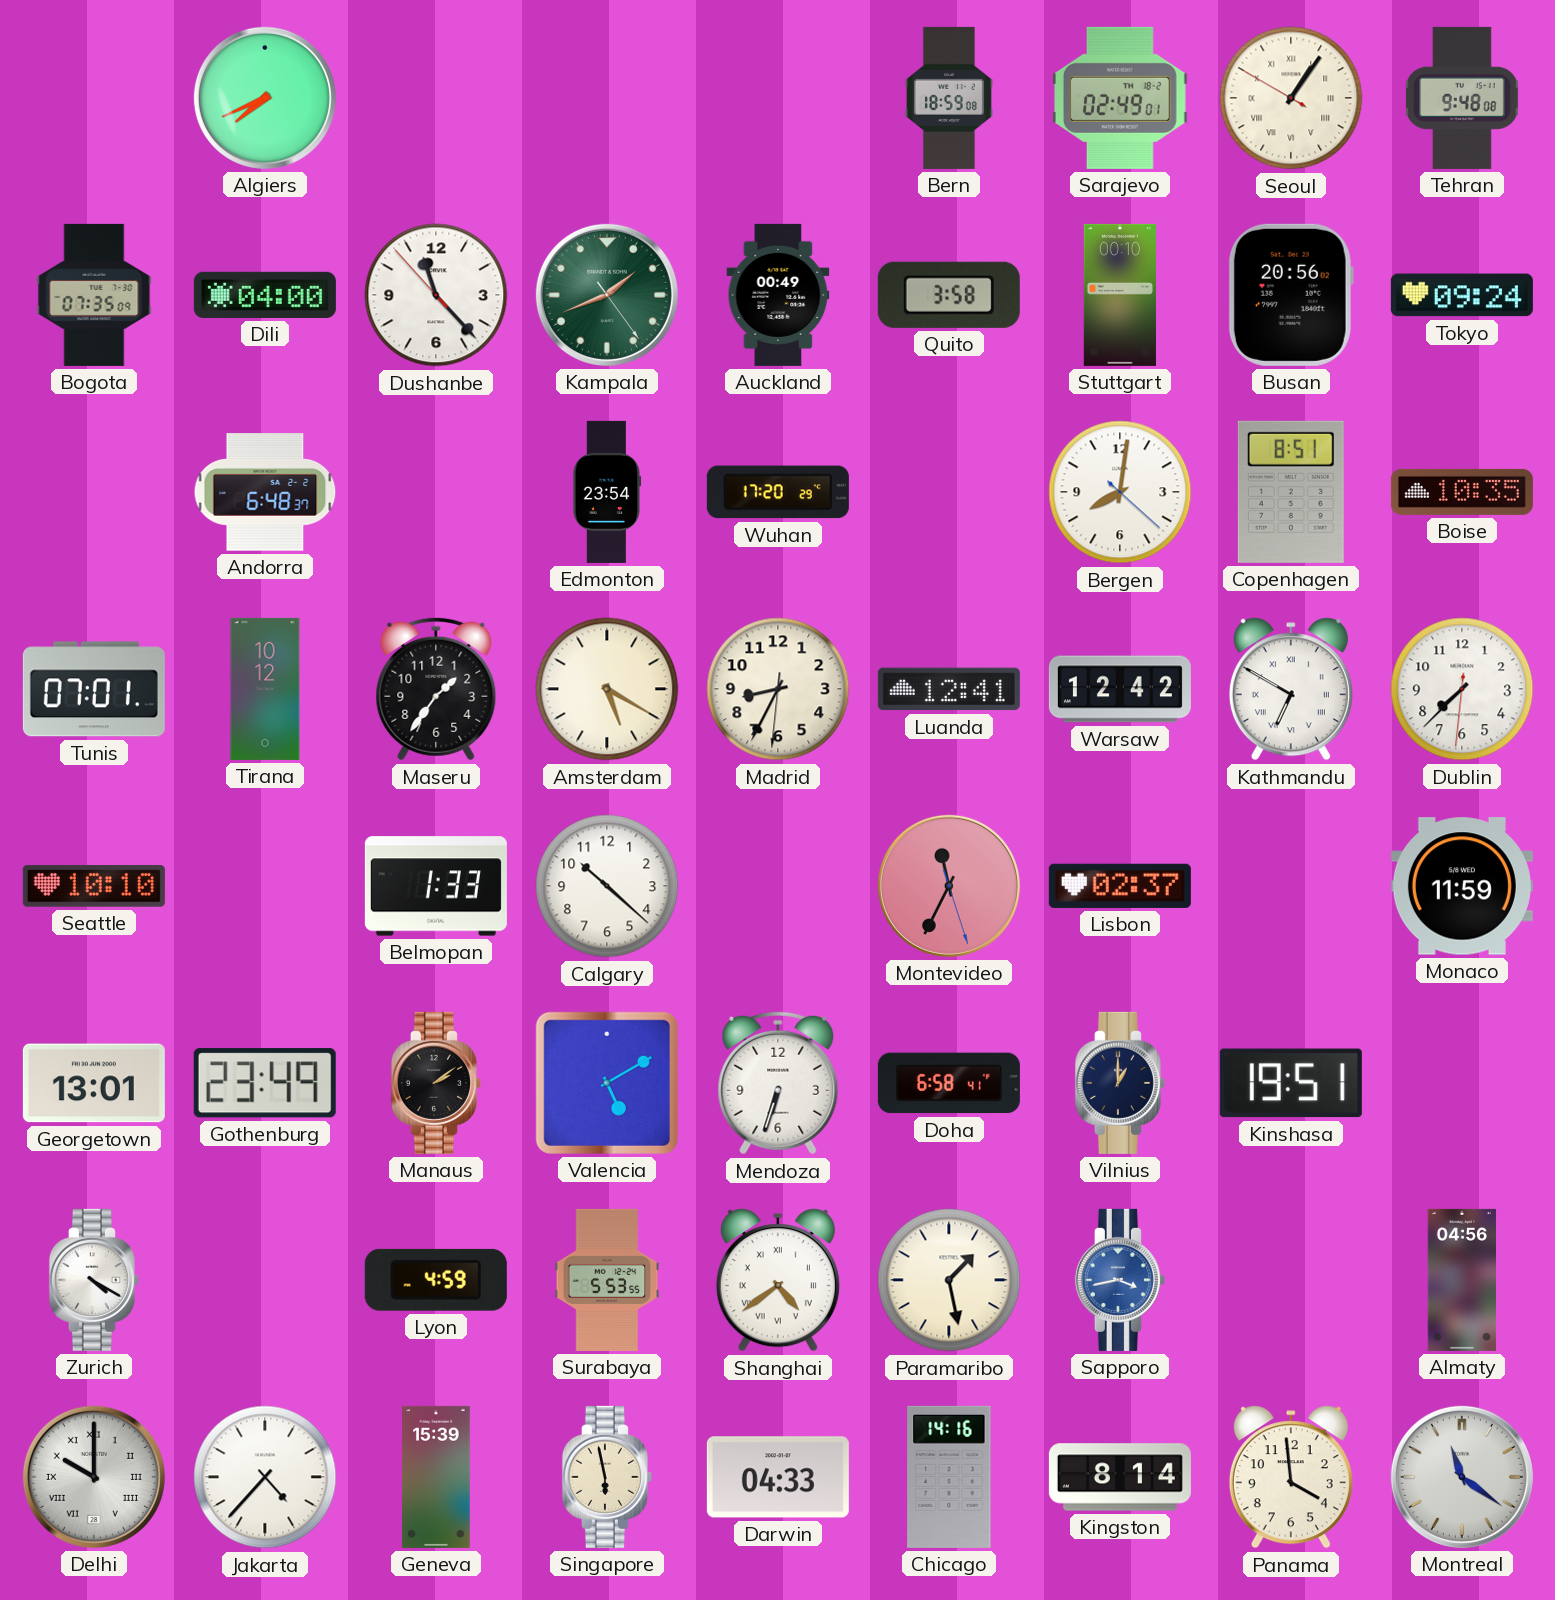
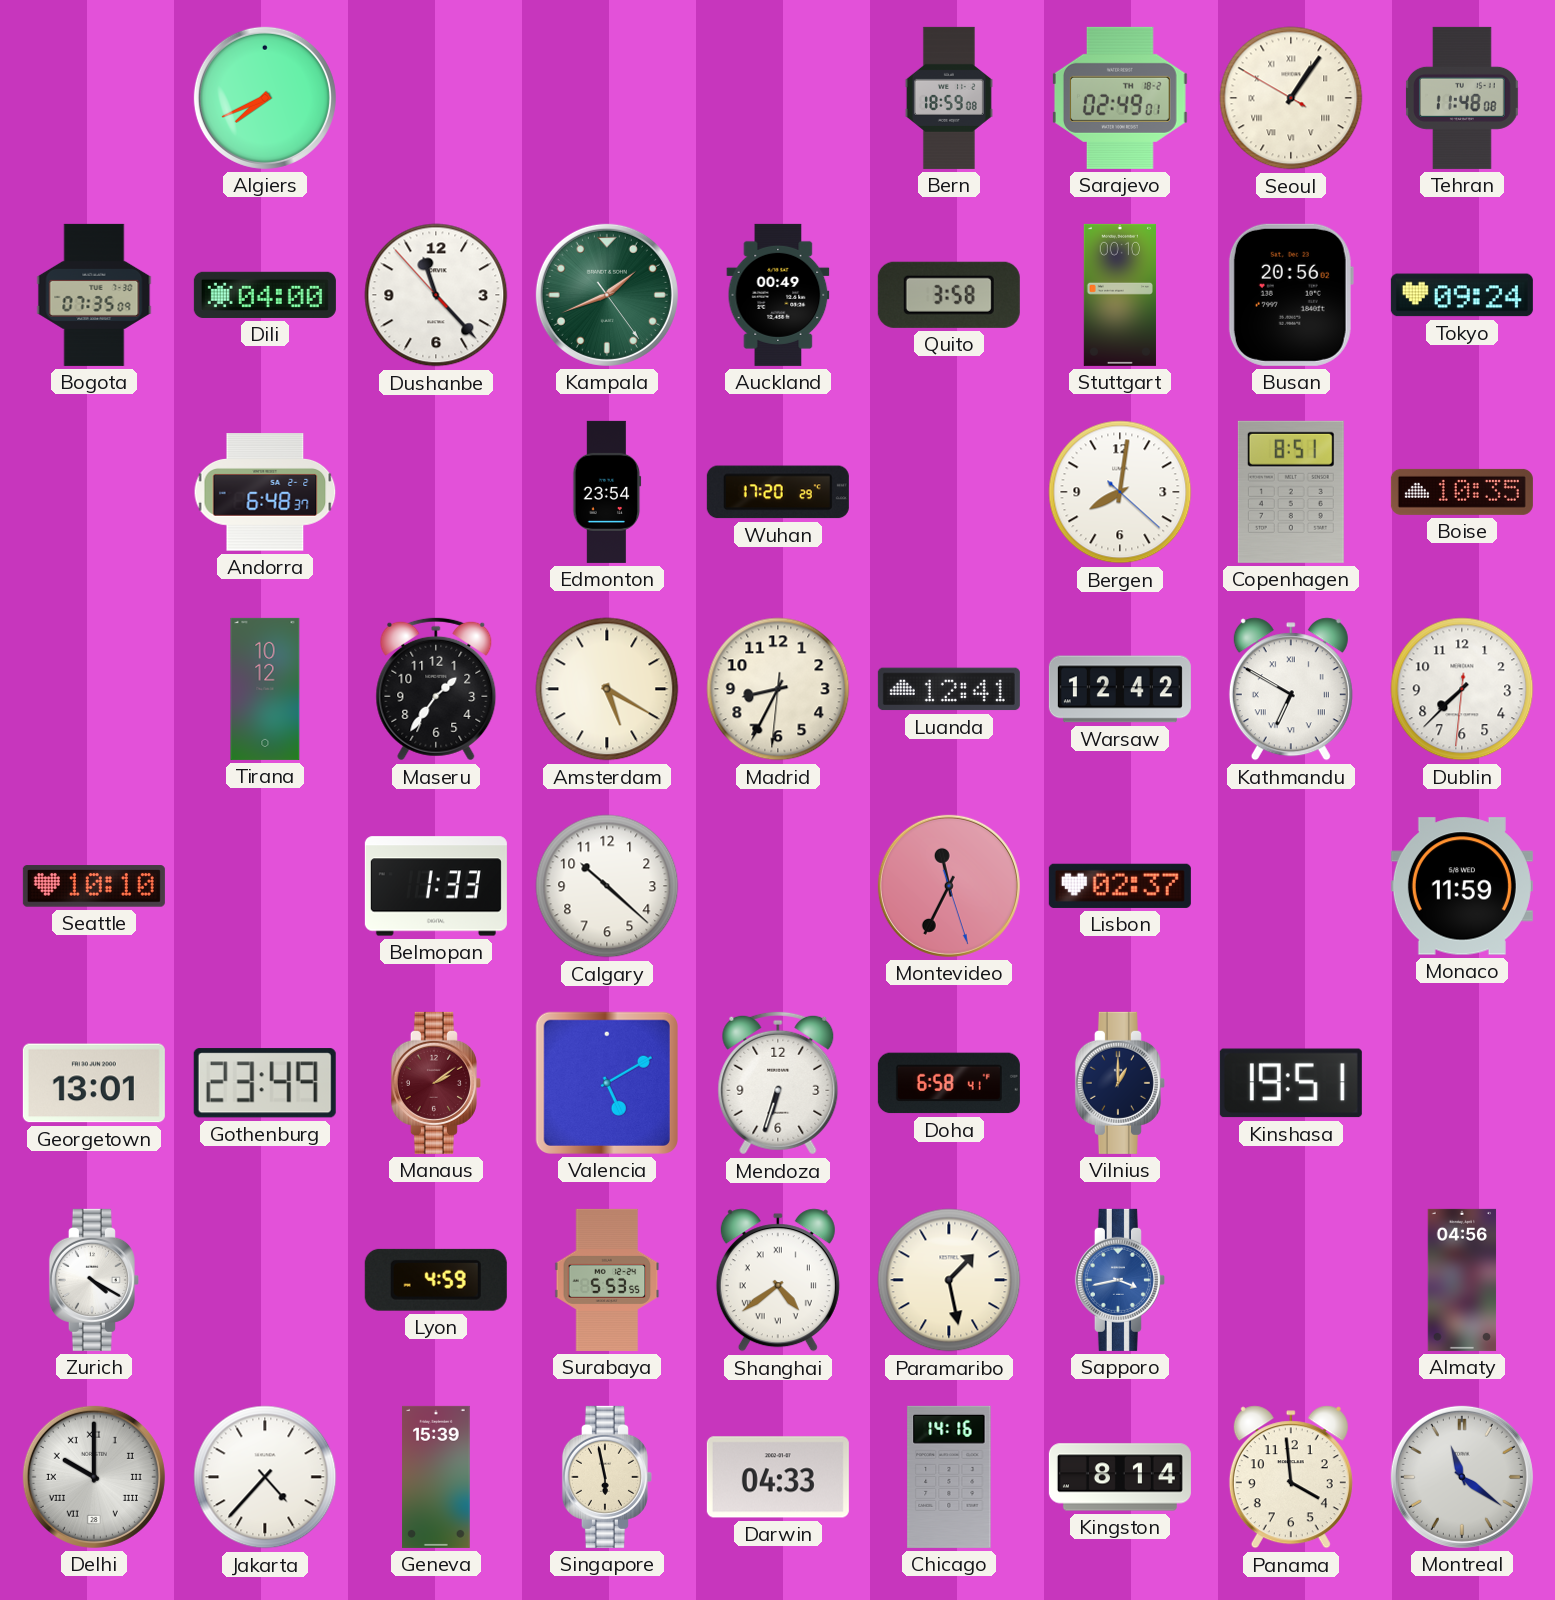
Tehran: 9:48 -> 11:48 (1463, 98)
Tunis: 07:01 -> none (94, 689)
Manaus dial: black -> burgundy (436, 1083)
